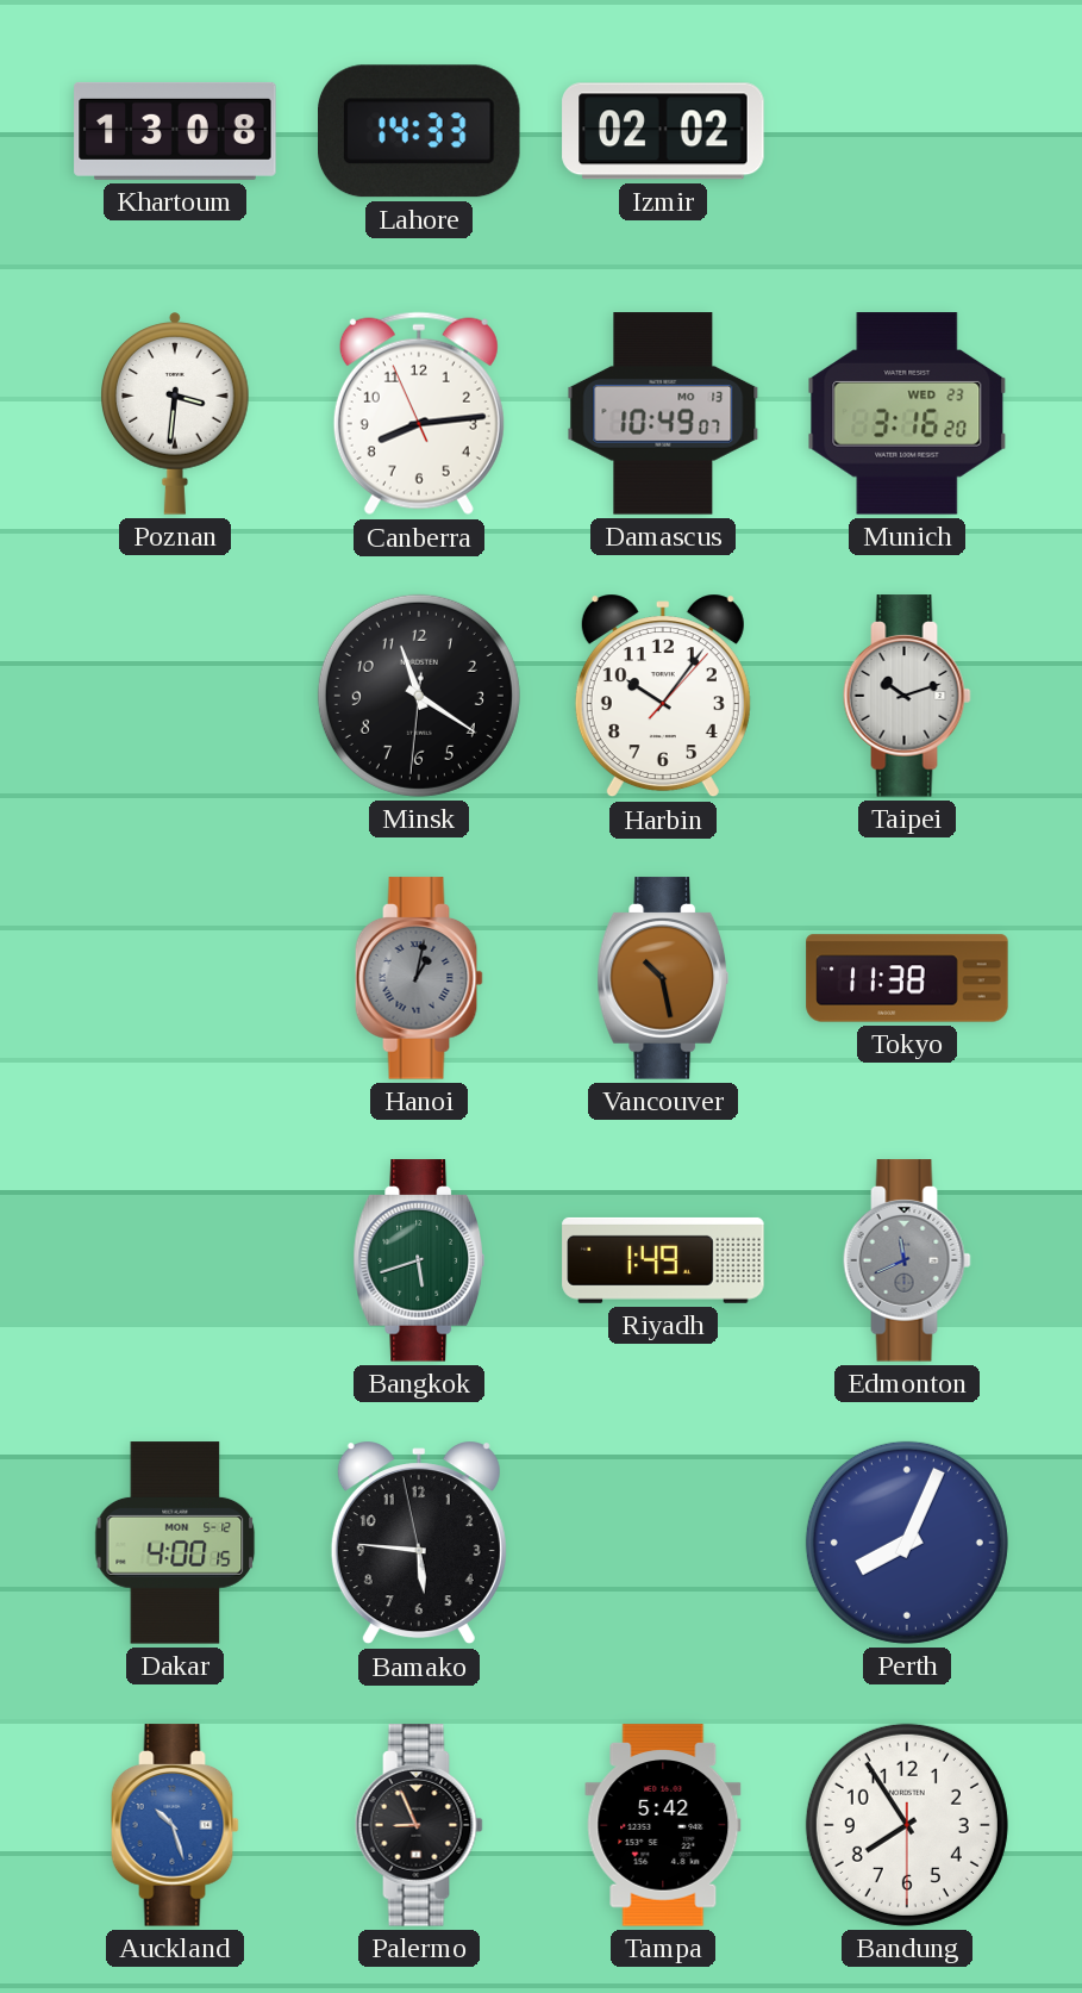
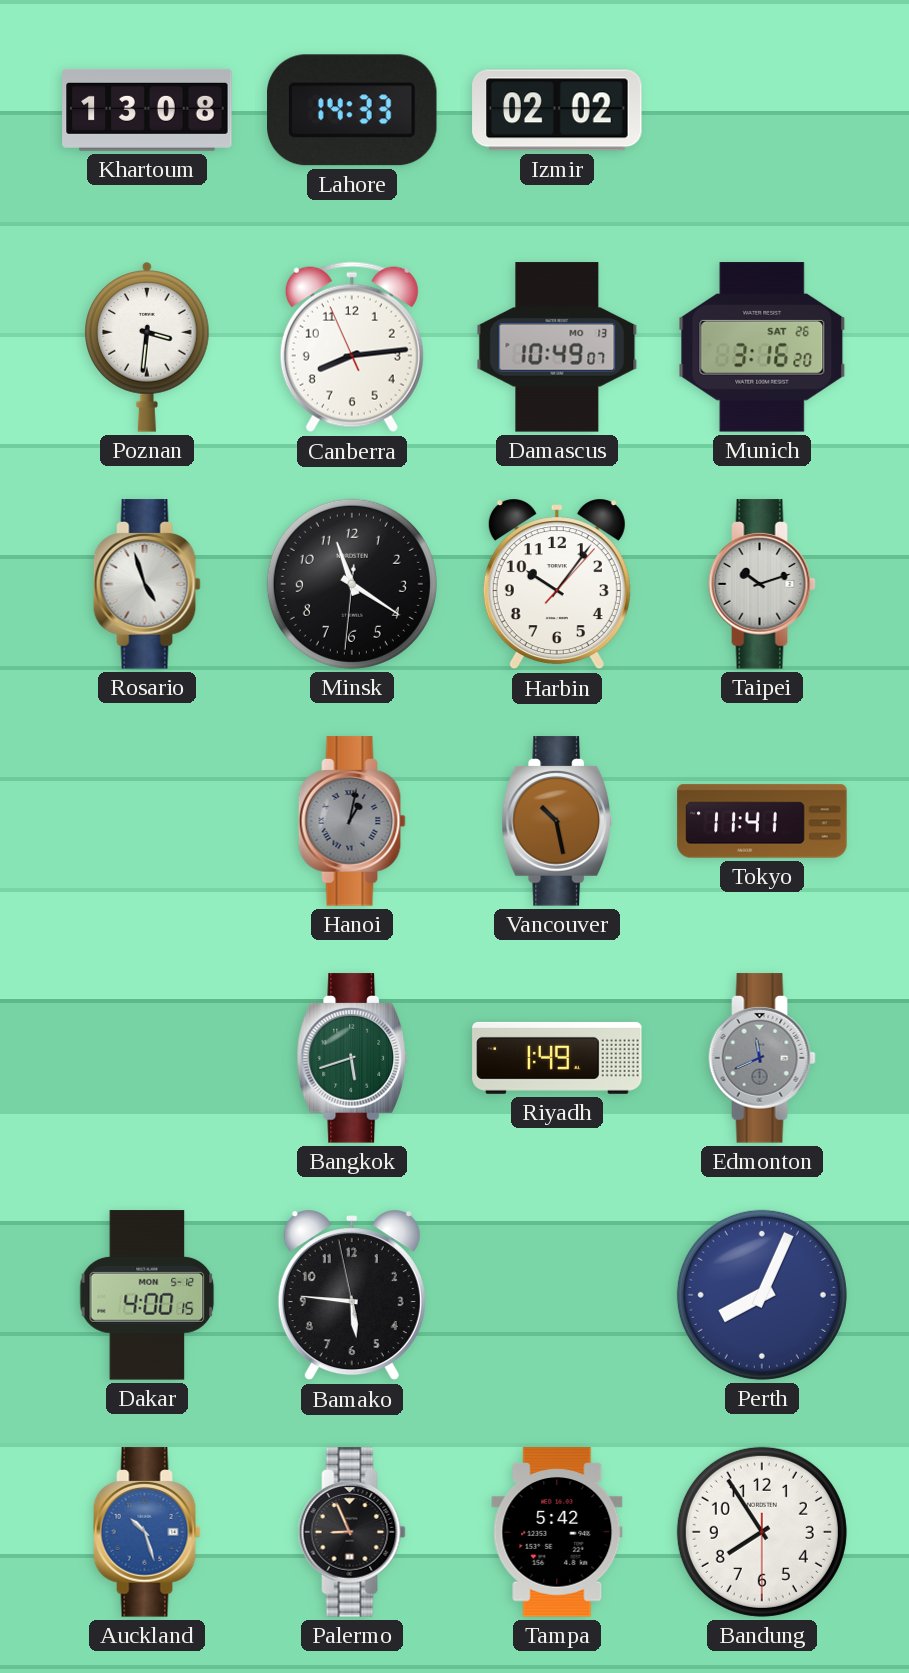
Munich date: WED 23 -> SAT 26 (762, 347)
Rosario: none -> 4:57 (147, 584)
Tokyo: 11:38 -> 11:41 (762, 821)
